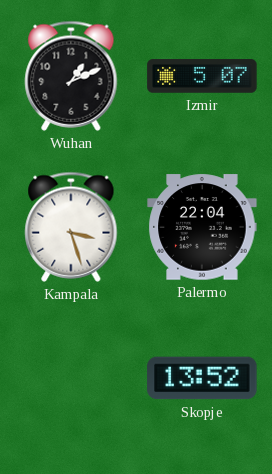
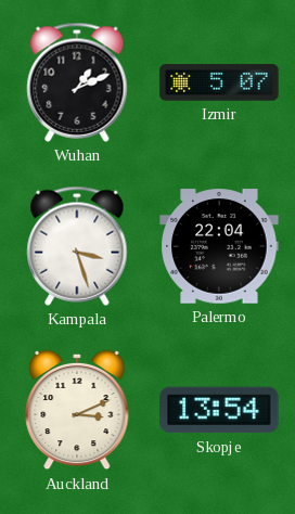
Auckland: none -> 3:11 (77, 410)
Skopje: 13:52 -> 13:54 (219, 410)
